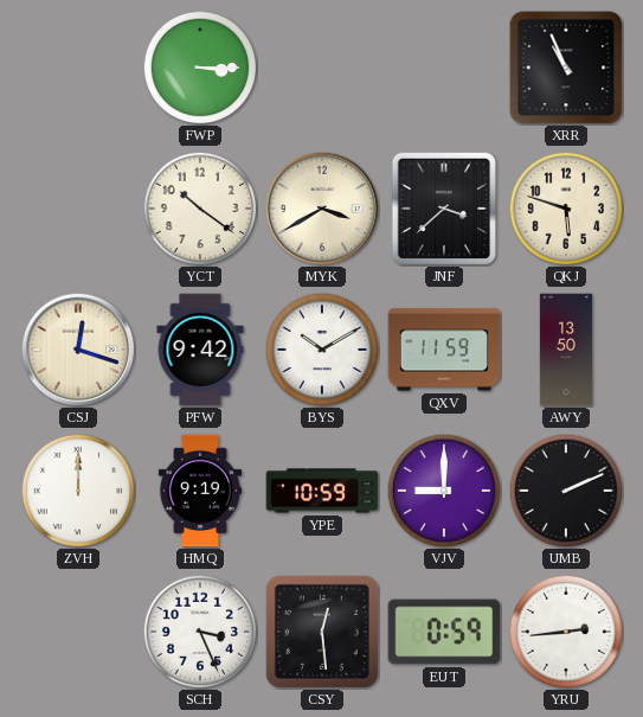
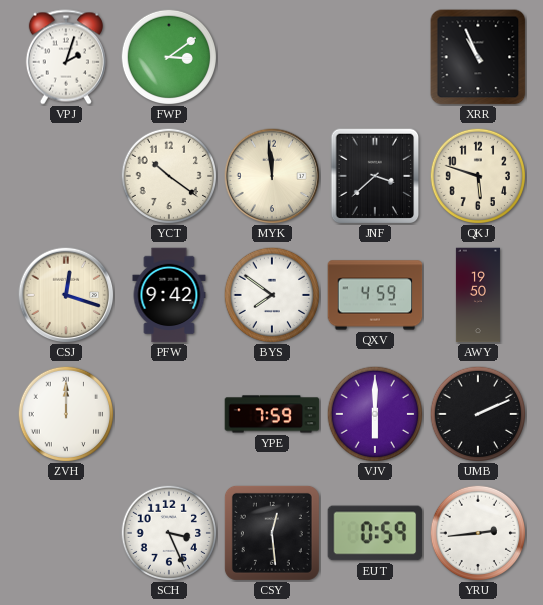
VPJ: none -> 2:03 (66, 57)
FWP: 3:15 -> 3:09 (168, 56)
MYK: 3:40 -> 11:59 (272, 176)
BYS: 10:10 -> 7:51 (271, 294)
QXV: 11:59 -> 4:59 (375, 295)
AWY: 13:50 -> 19:50 (478, 295)
HMQ: 9:19 -> none (200, 491)
YPE: 10:59 -> 7:59 (272, 414)
VJV: 9:00 -> 6:00 (374, 413)
